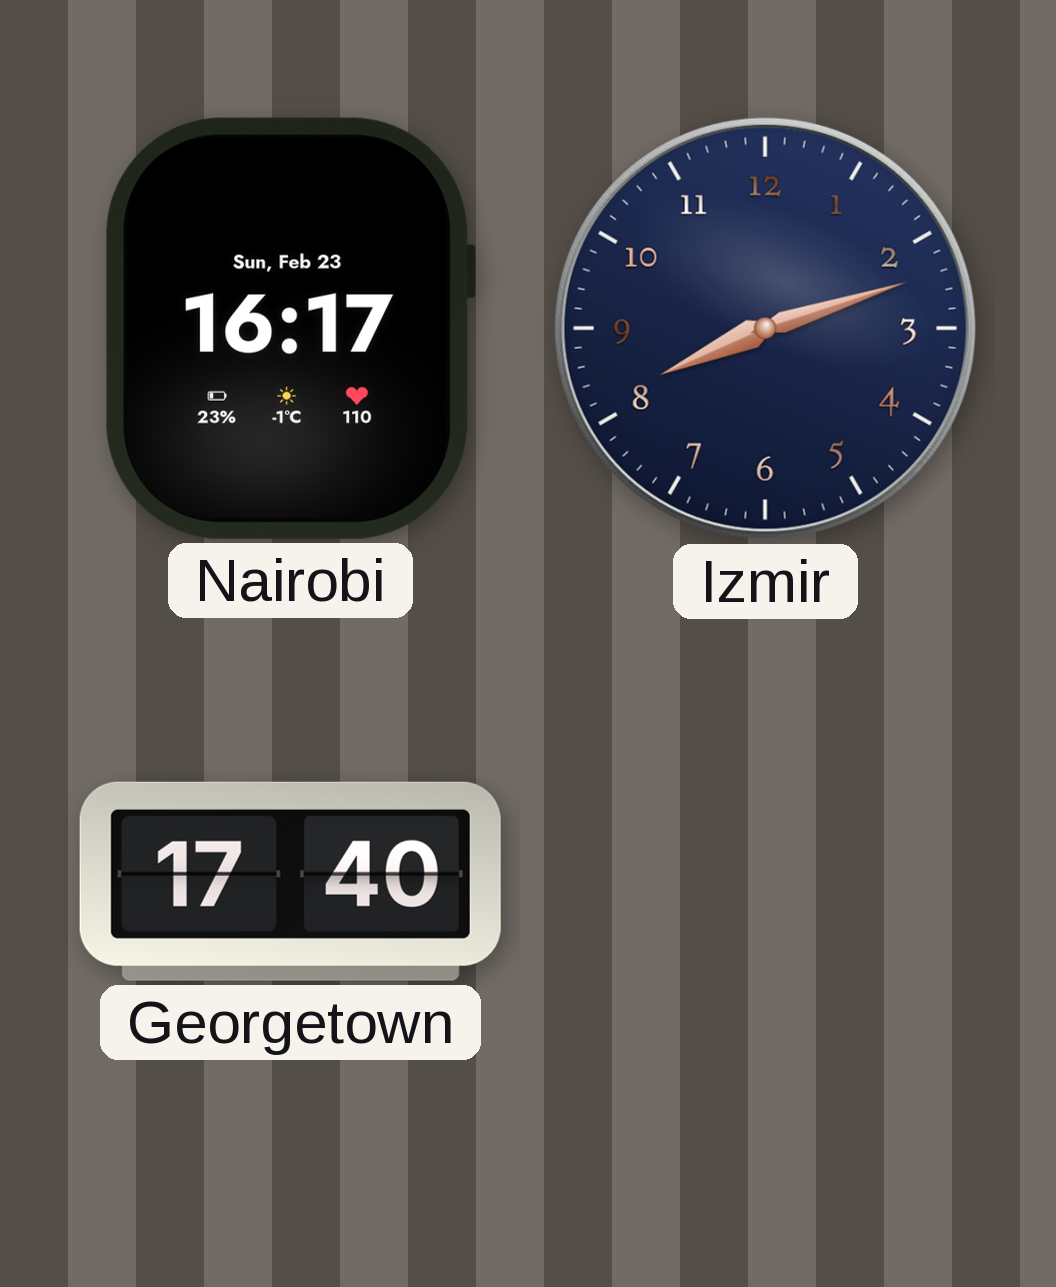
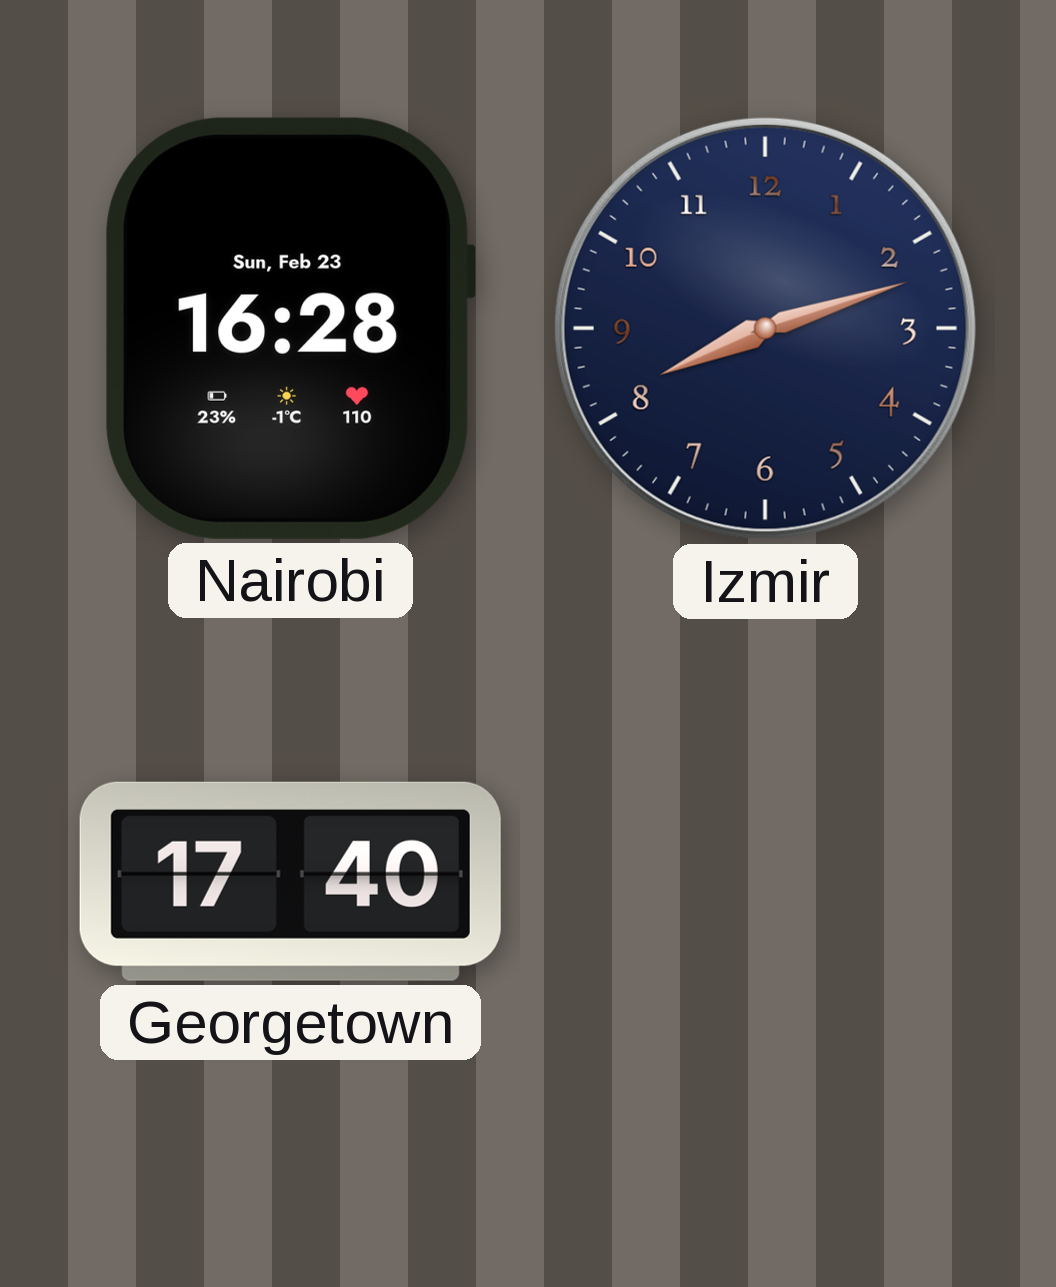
Nairobi: 16:17 -> 16:28 (291, 328)
